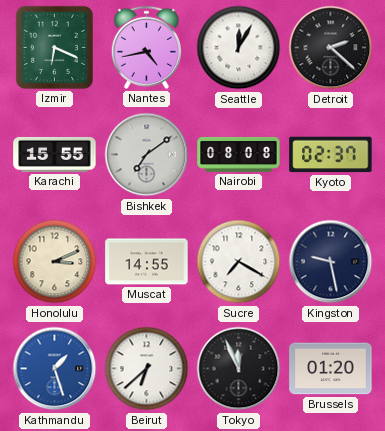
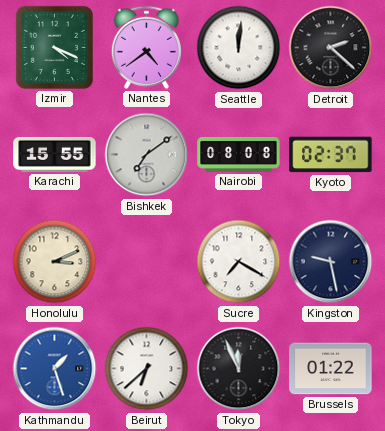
Izmir: 6:19 -> 4:19 (54, 47)
Nantes: 4:43 -> 4:39 (146, 47)
Seattle: 12:05 -> 12:01 (239, 48)
Muscat: 14:55 -> none (147, 262)
Brussels: 01:20 -> 01:22 (331, 369)
